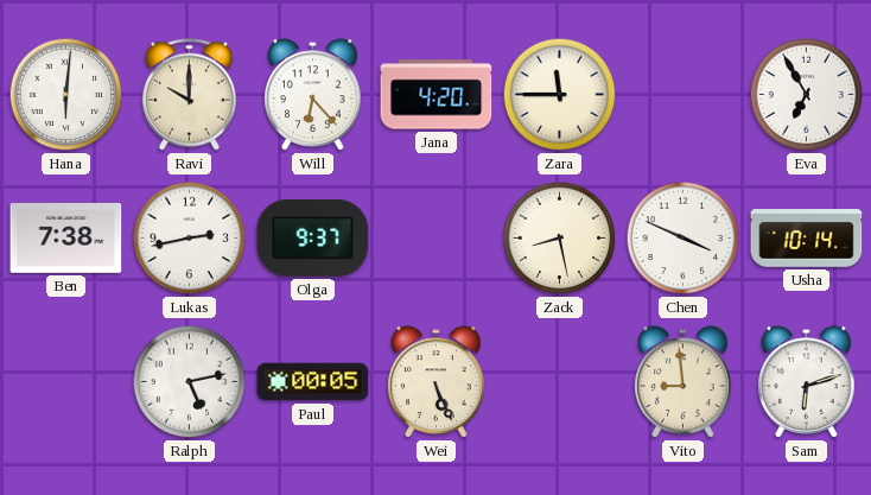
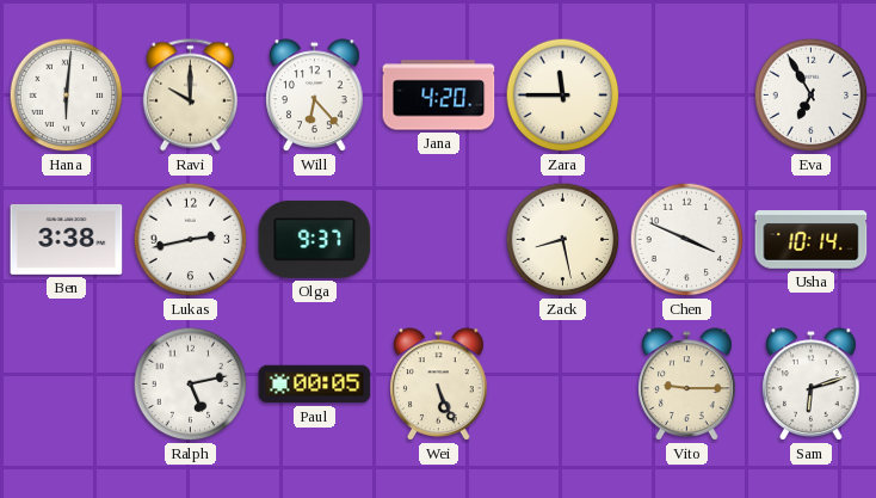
Ben: 7:38 -> 3:38 (67, 239)
Vito: 8:59 -> 9:15 (687, 385)
